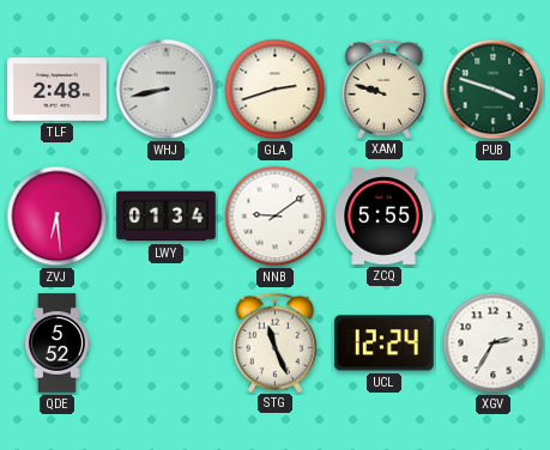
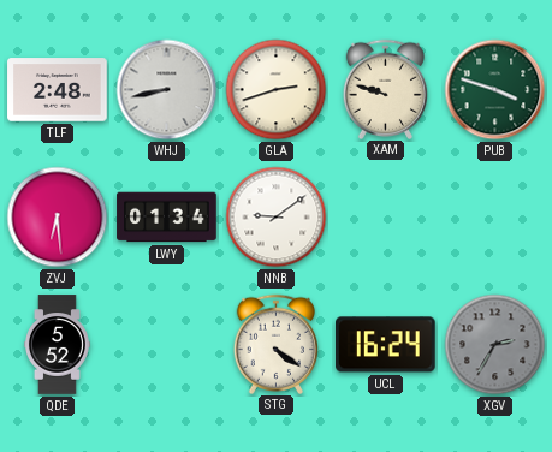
ZCQ: 5:55 -> none (383, 217)
STG: 11:26 -> 4:21 (277, 344)
UCL: 12:24 -> 16:24 (386, 345)
XGV dial: white -> grey (495, 345)
